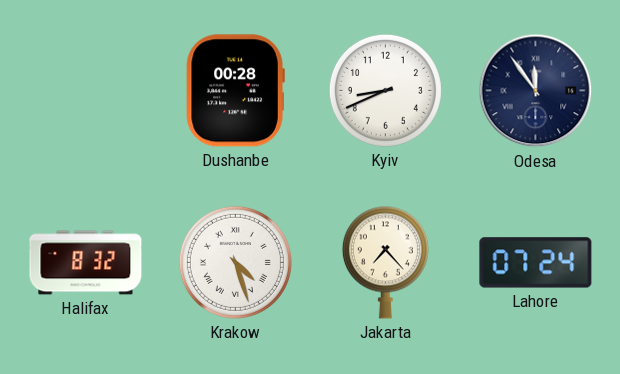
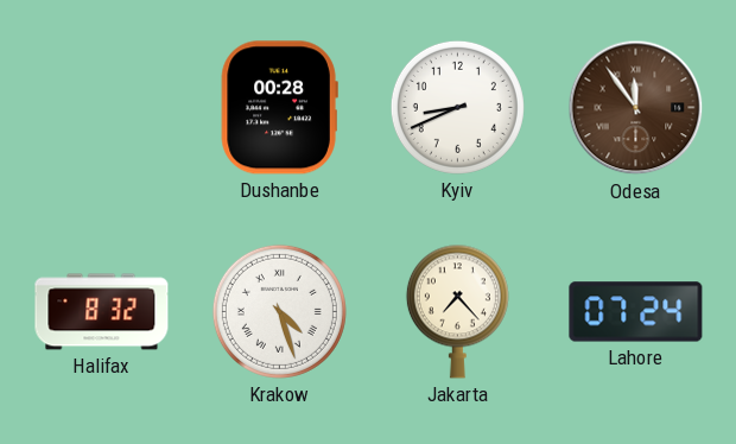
Odesa dial: navy -> brown (636, 108)
